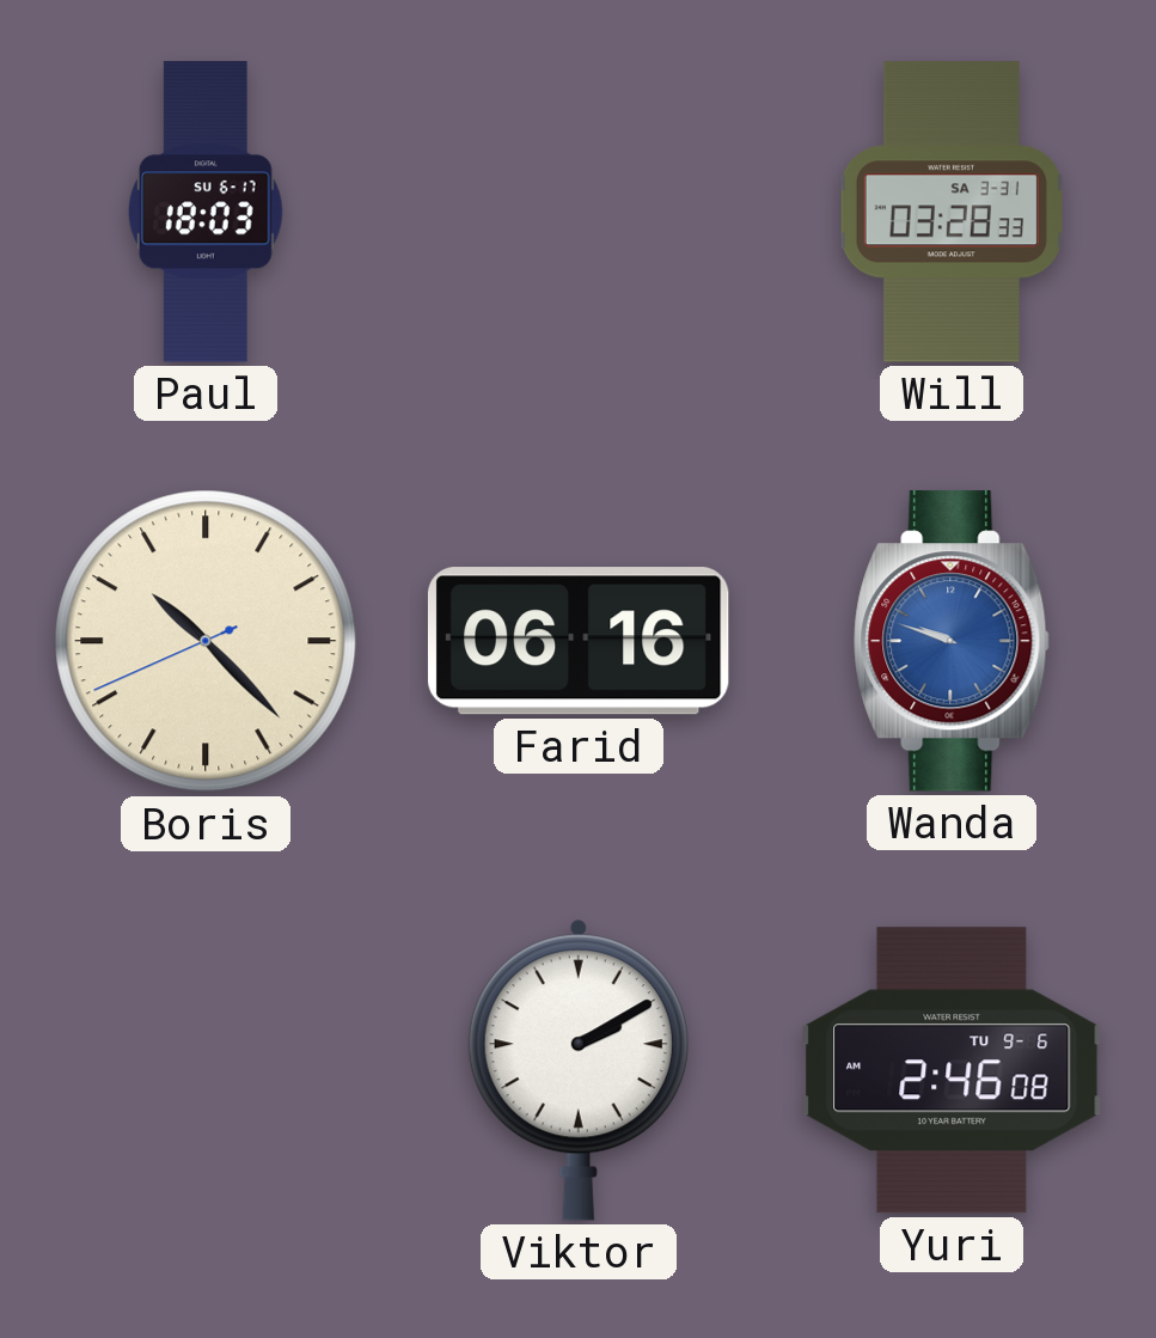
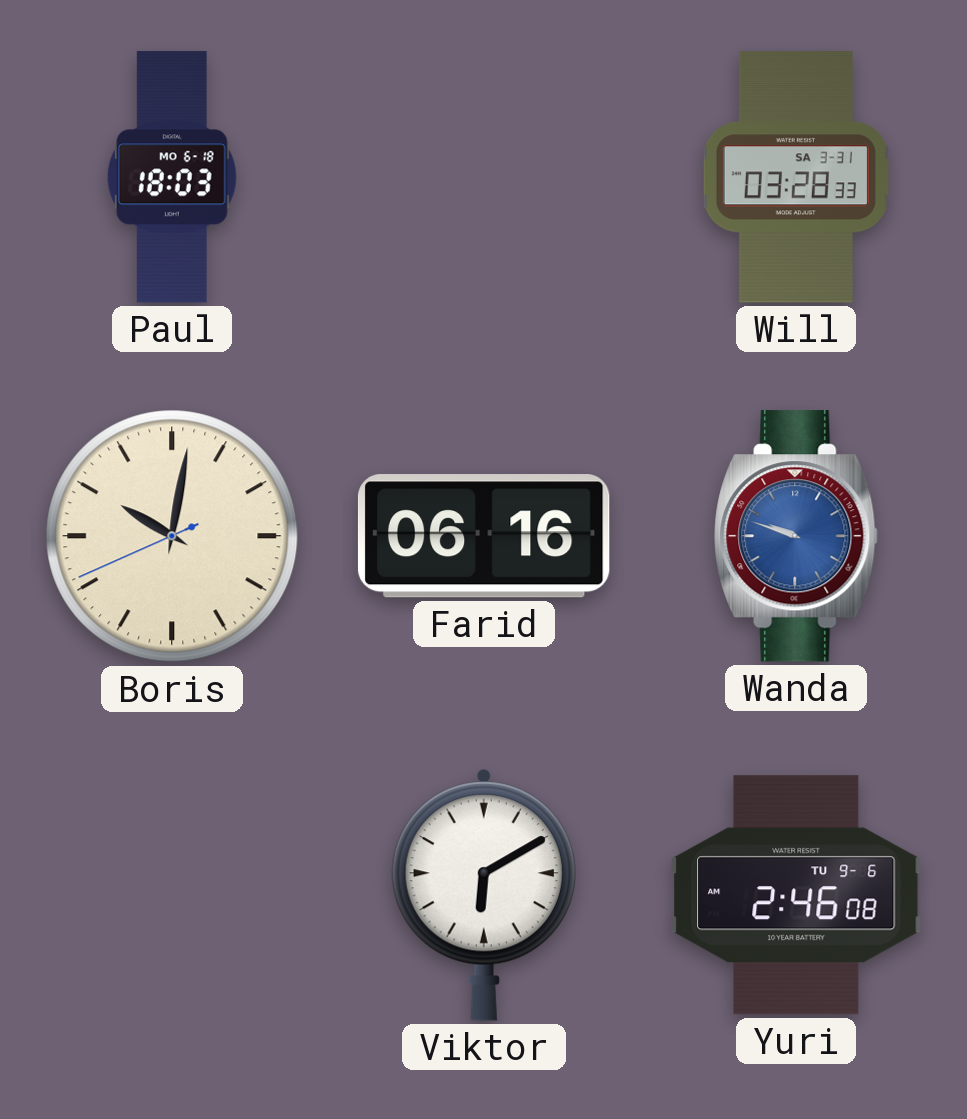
Paul date: SU 6-17 -> MO 6-18 (172, 177)
Boris: 10:22 -> 10:01 (172, 536)
Viktor: 2:10 -> 6:10 (484, 895)
